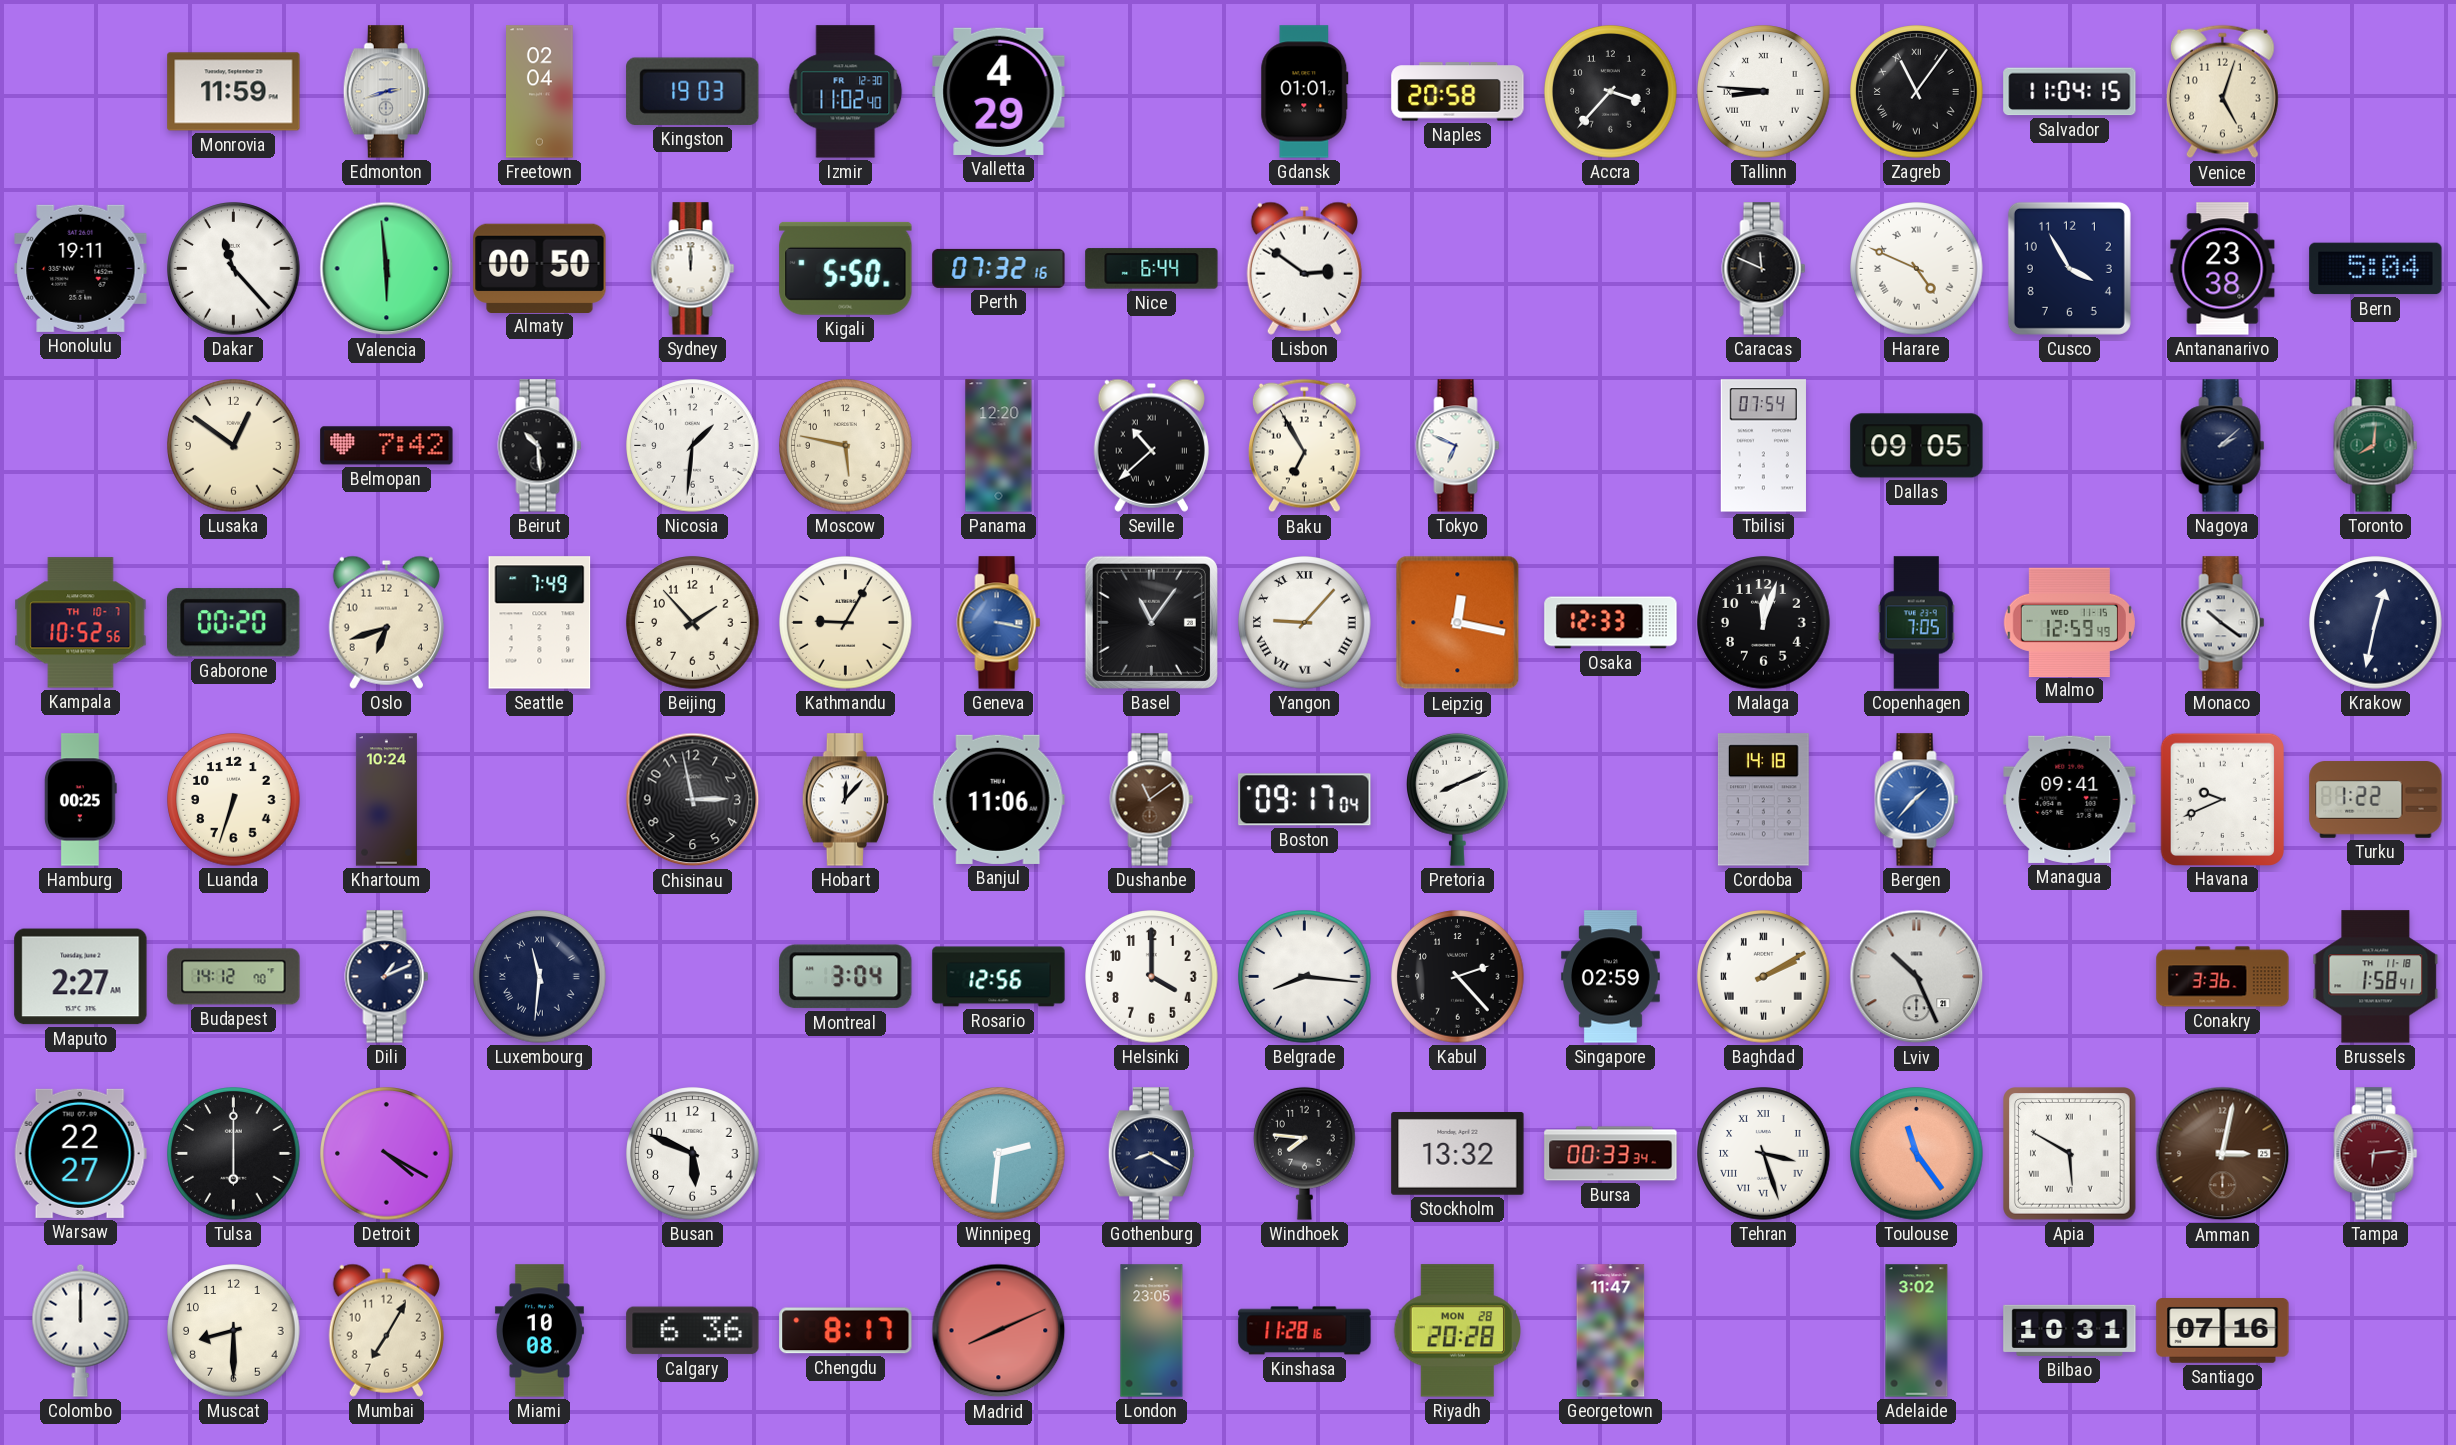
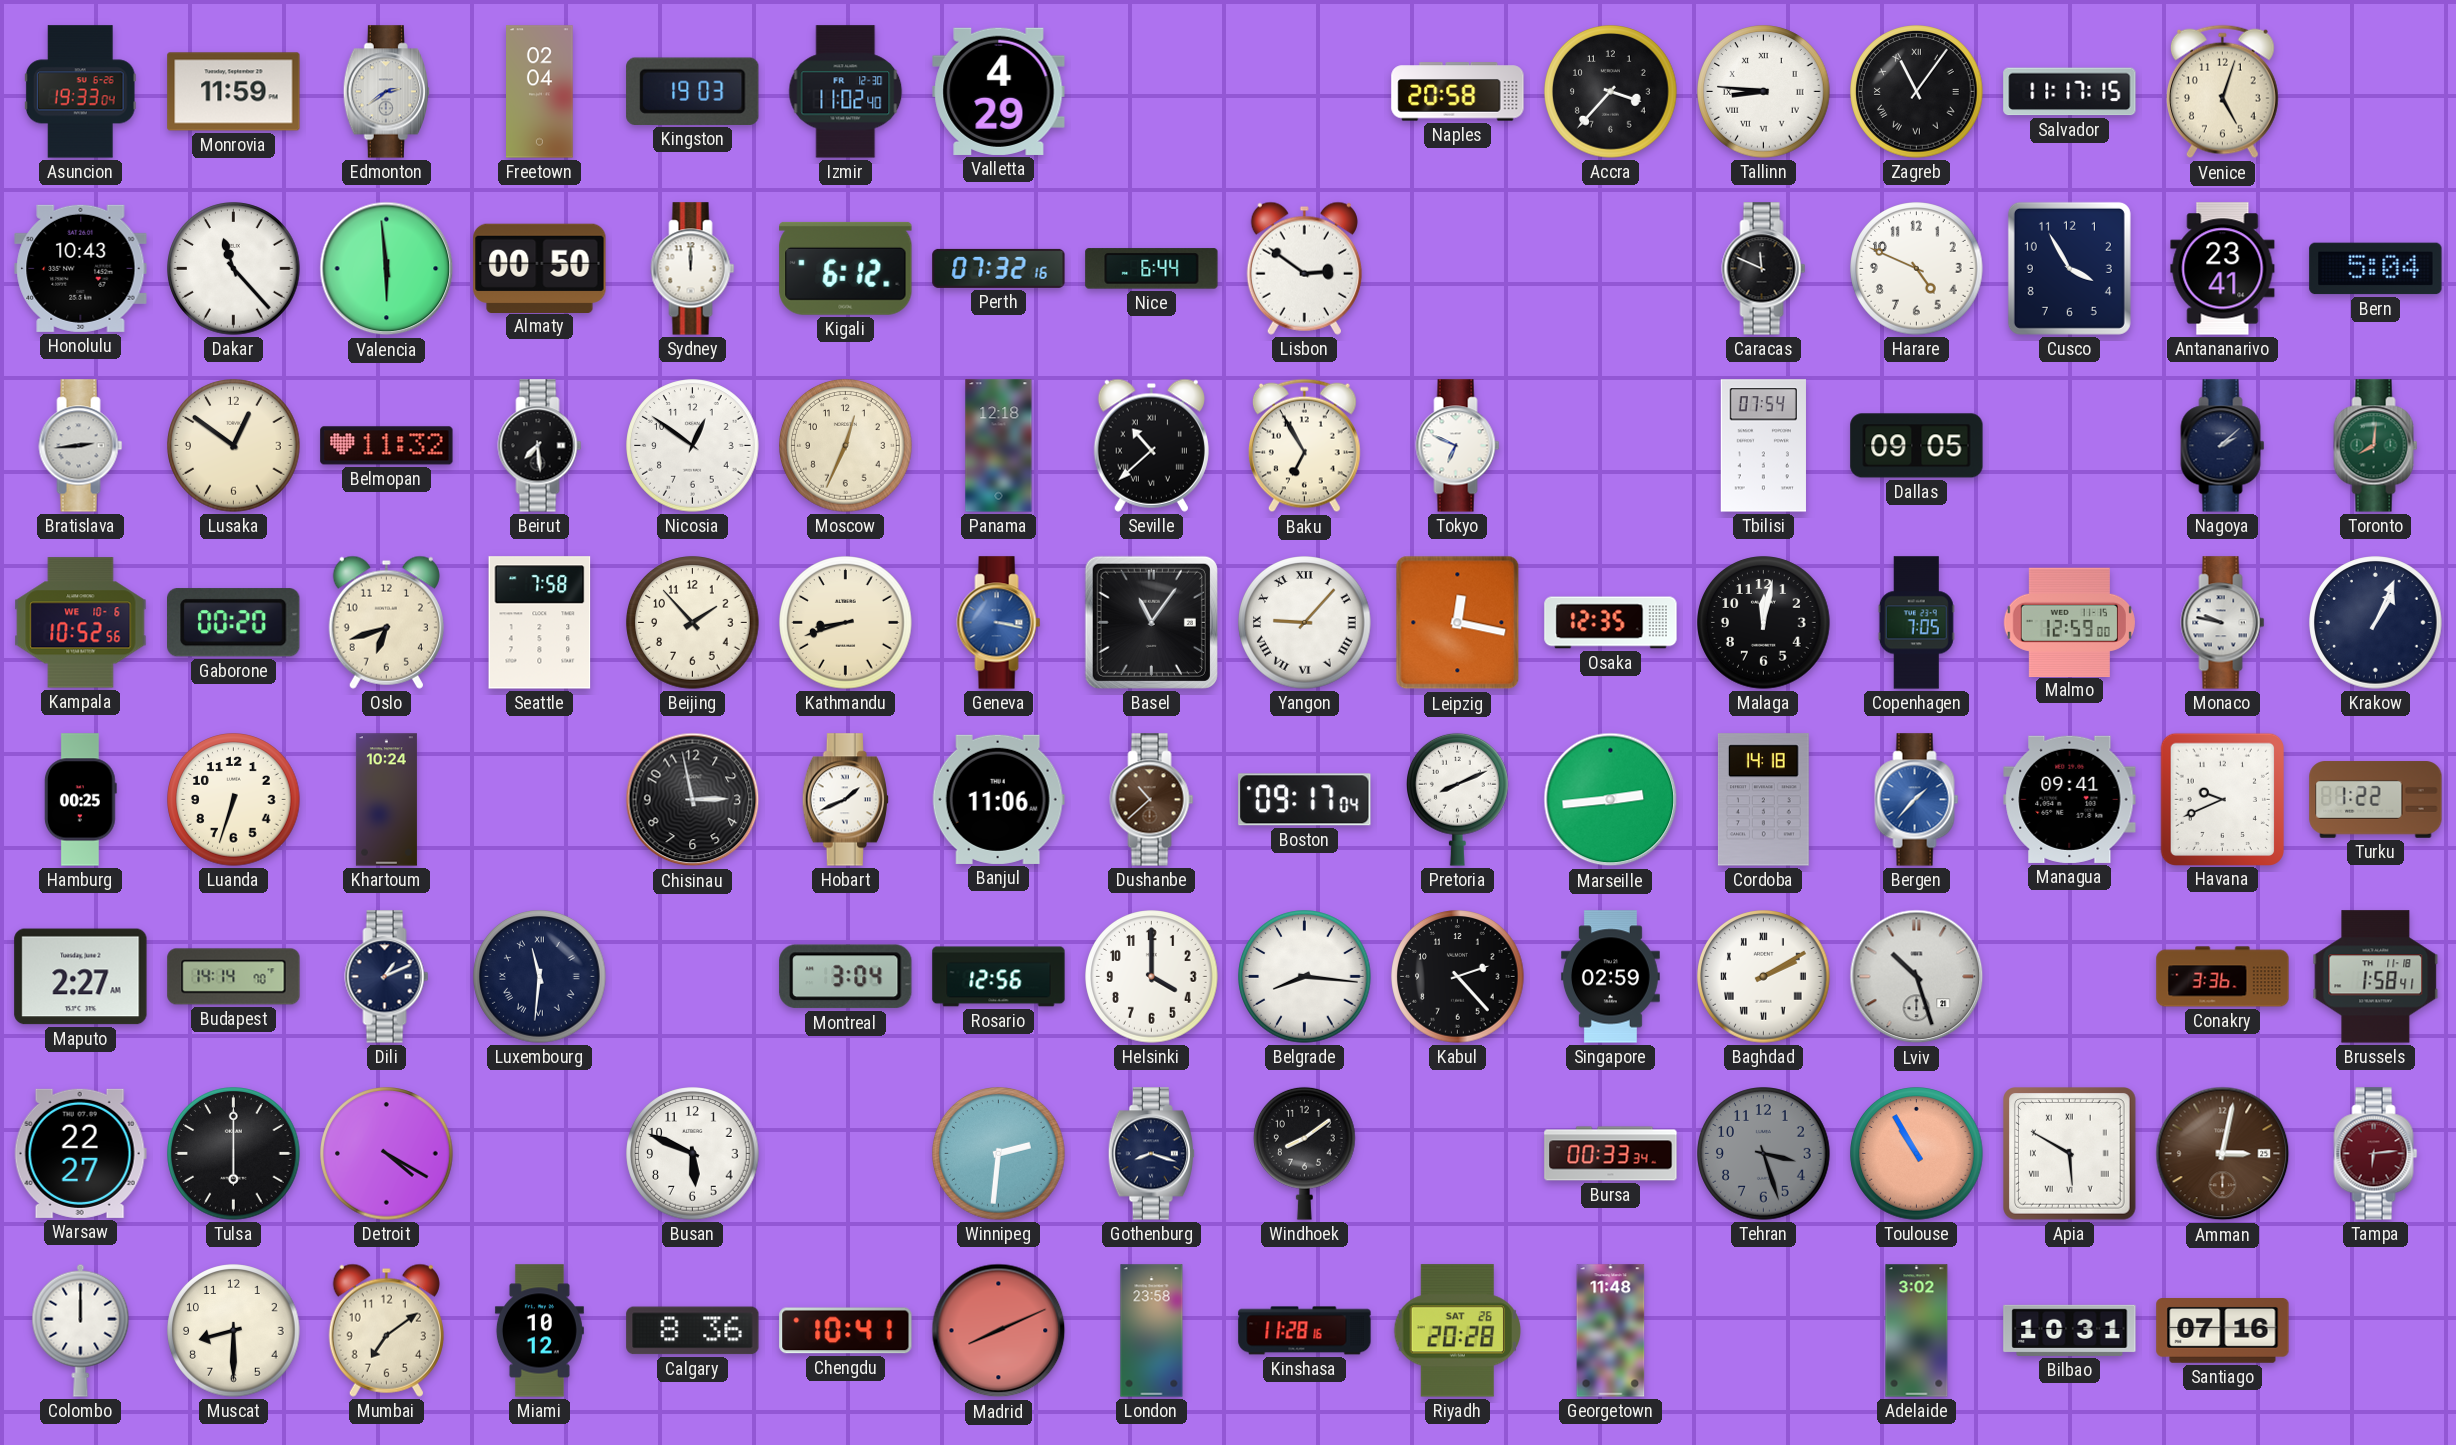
Asuncion: none -> 19:33 (80, 92)
Edmonton: 2:42 -> 2:39 (386, 92)
Gdansk: 01:01 -> none (1305, 92)
Salvador: 11:04 -> 11:17 (2070, 92)
Honolulu: 19:11 -> 10:43 (81, 268)
Kigali: 5:50 -> 6:12 (846, 268)
Harare numerals: Roman -> Arabic (1917, 269)
Antananarivo: 23:38 -> 23:41 (2223, 269)
Bratislava: none -> 2:44 (81, 446)
Belmopan: 7:42 -> 11:32 (387, 446)
Beirut: 10:29 -> 7:29 (540, 446)
Nicosia: 1:31 -> 12:51 (693, 446)
Moscow: 5:47 -> 12:34 (846, 446)
Panama: 12:20 -> 12:18 (999, 446)
Kampala date: TH 10-7 -> WE 10-6 (81, 623)
Seattle: 7:49 -> 7:58 (540, 623)
Kathmandu: 9:05 -> 8:42 (846, 623)
Osaka: 12:33 -> 12:35 (1611, 623)
Malaga: 12:03 -> 12:02 (1764, 623)
Malmo: 12:59:49 -> 12:59:00 (2069, 622)
Monaco: 10:21 -> 9:47 (2223, 623)
Krakow: 12:32 -> 1:04 (2376, 623)
Hobart: 12:07 -> 1:41 (845, 800)
Dushanbe: 11:09 -> 10:38 (1152, 800)
Marseille: none -> 2:44 (1611, 800)
Budapest: 14:12 -> 14:14 (234, 977)
Lviv: 10:26 -> 10:27 (1917, 977)
Gothenburg: 8:20 -> 8:18 (1151, 1154)
Windhoek: 7:46 -> 8:09 (1305, 1153)
Stockholm: 13:32 -> none (1458, 1154)
Tehran dial: white -> grey (1764, 1154)
Tehran numerals: Roman -> Arabic (1764, 1154)
Toulouse: 11:24 -> 10:55 (1917, 1154)
Mumbai: 7:05 -> 7:09 (386, 1330)
Miami: 10:08 -> 10:12 (539, 1331)
Calgary: 6:36 -> 8:36 (693, 1331)
Chengdu: 8:17 -> 10:41 (846, 1331)
London: 23:05 -> 23:58 (1152, 1331)
Riyadh date: MON 28 -> SAT 26 (1458, 1331)
Georgetown: 11:47 -> 11:48 (1611, 1331)
